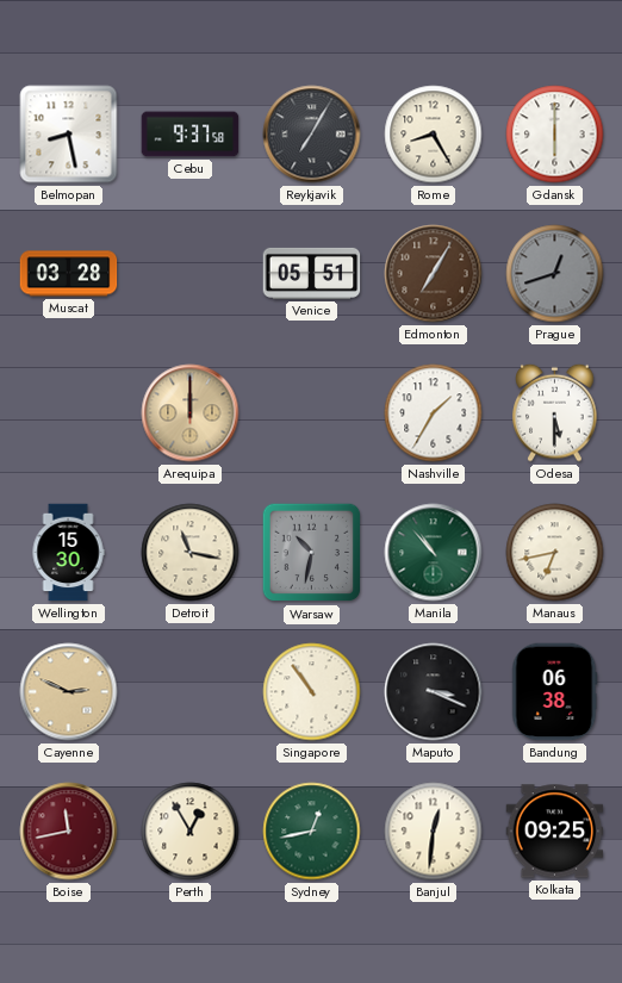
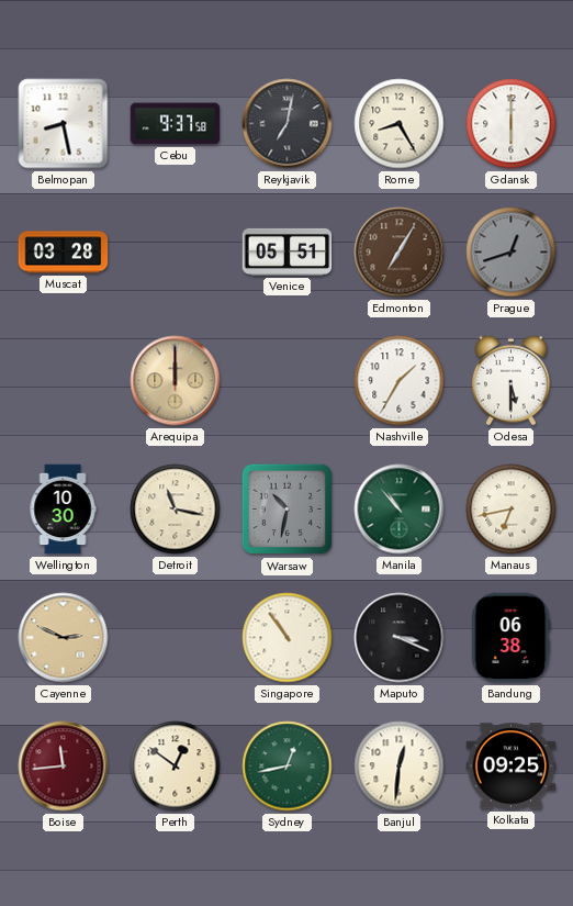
Reykjavik: 7:05 -> 7:02 (288, 124)
Wellington: 15:30 -> 10:30 (63, 510)
Boise: 11:43 -> 11:44 (64, 767)
Perth: 12:55 -> 12:51 (176, 767)
